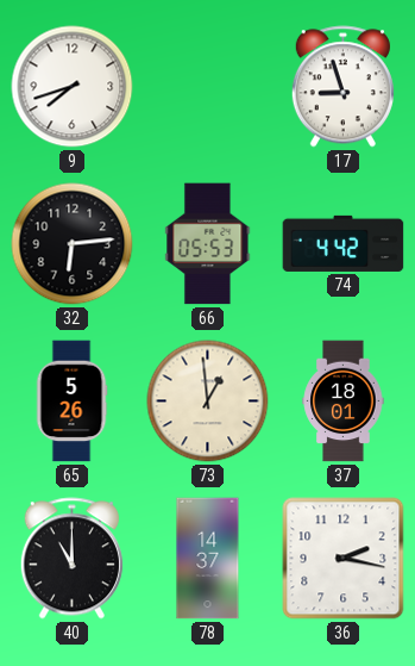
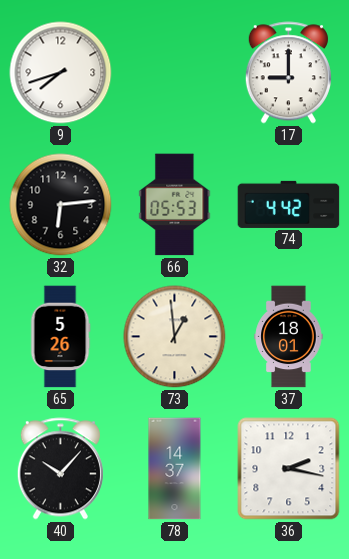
17: 8:57 -> 9:00 (288, 73)
40: 11:00 -> 10:07 (60, 469)
